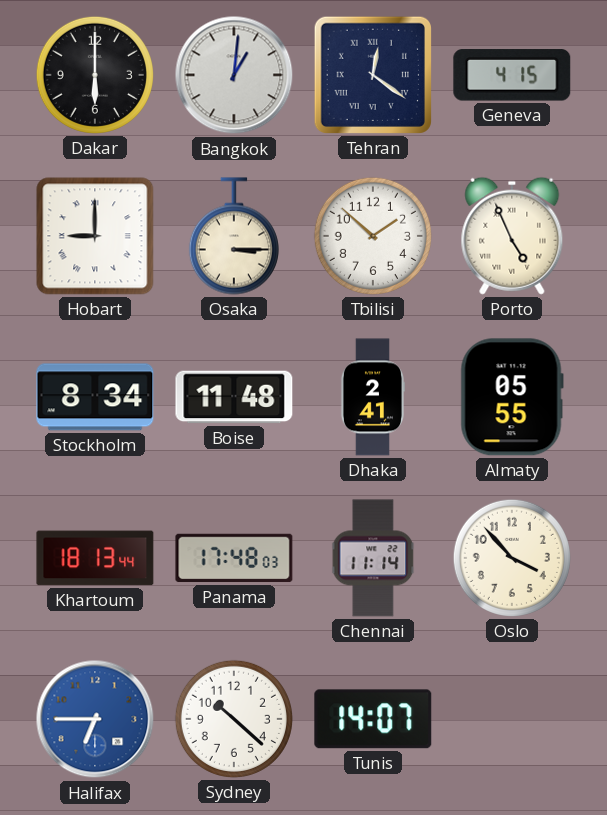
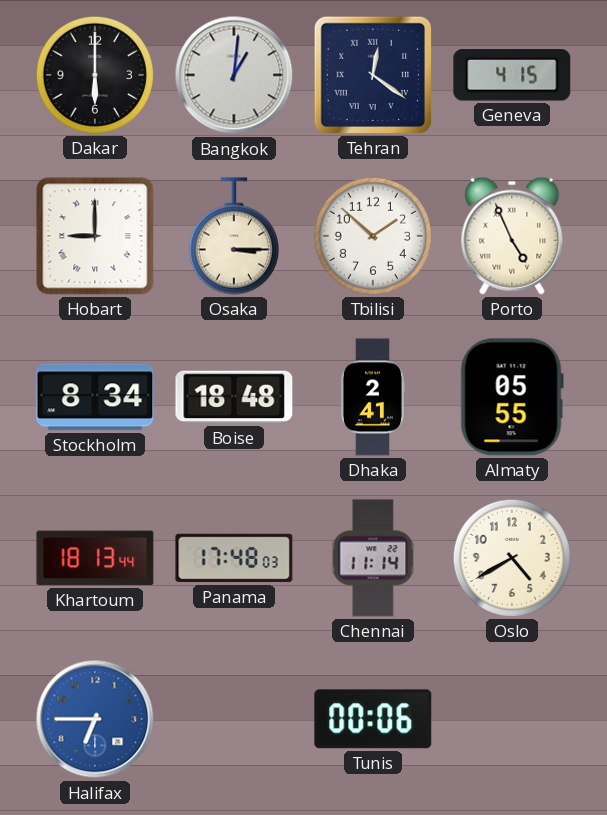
Boise: 11:48 -> 18:48 (234, 397)
Oslo: 3:53 -> 4:40 (512, 558)
Sydney: 10:22 -> none (234, 719)
Tunis: 14:07 -> 00:06 (373, 719)
